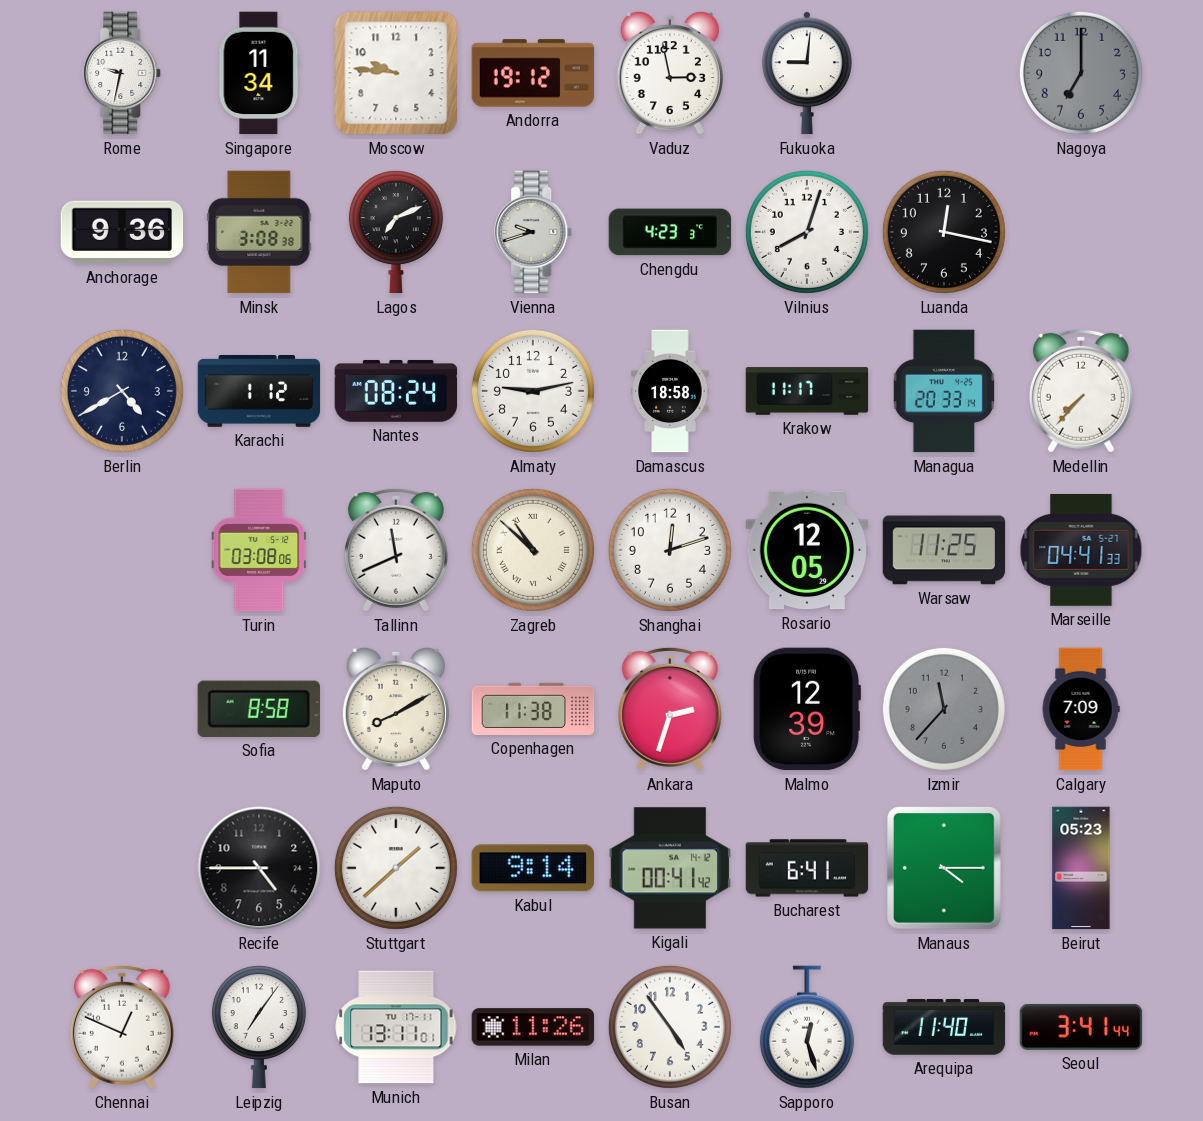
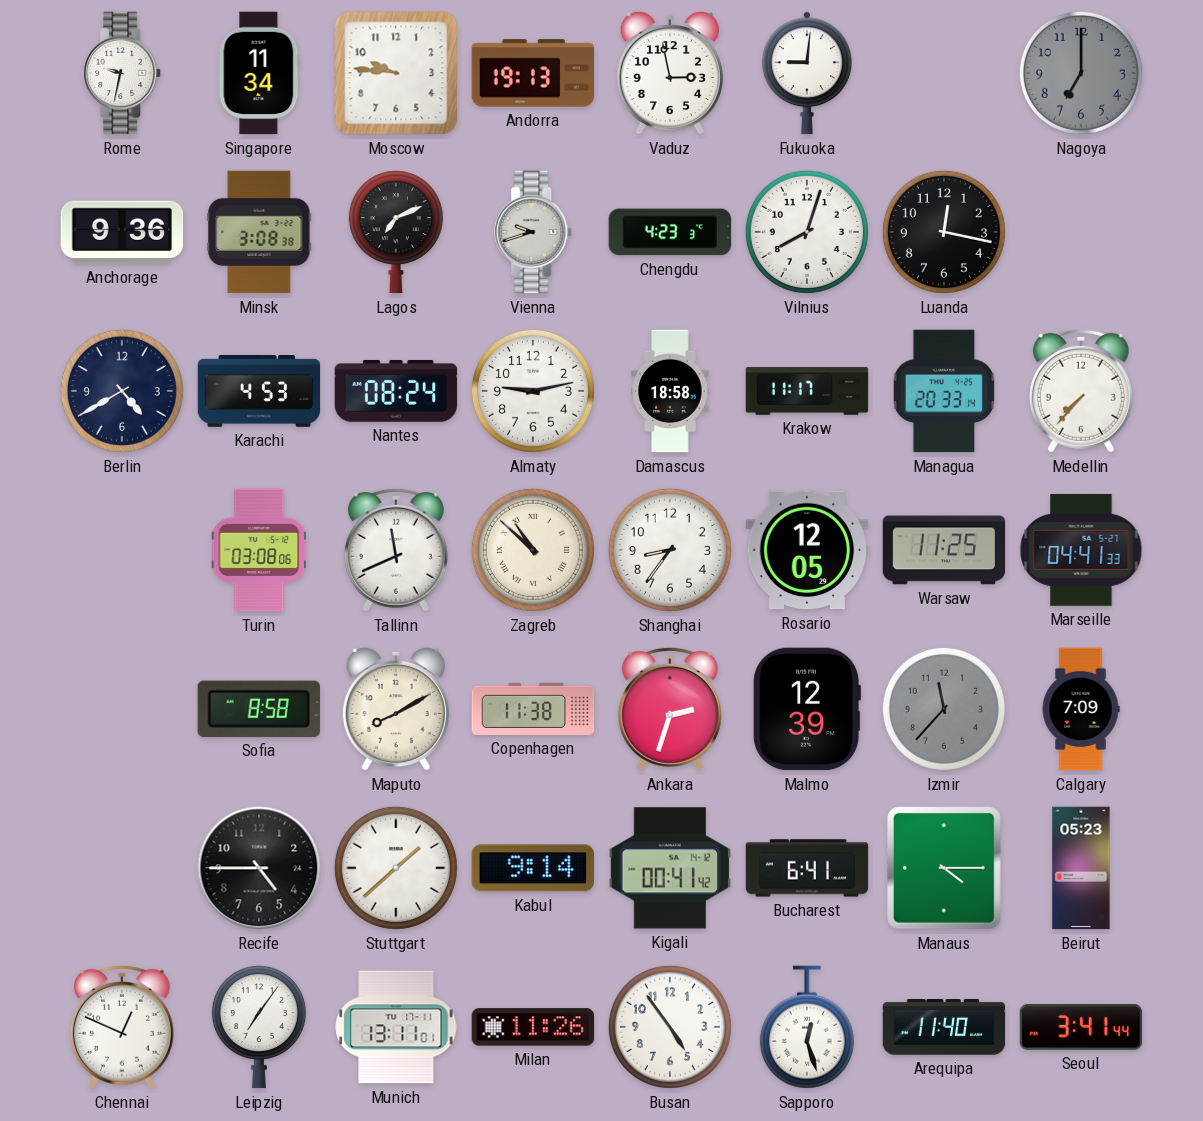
Andorra: 19:12 -> 19:13 (533, 73)
Karachi: 1:12 -> 4:53 (259, 392)
Shanghai: 12:12 -> 8:36 (670, 550)
